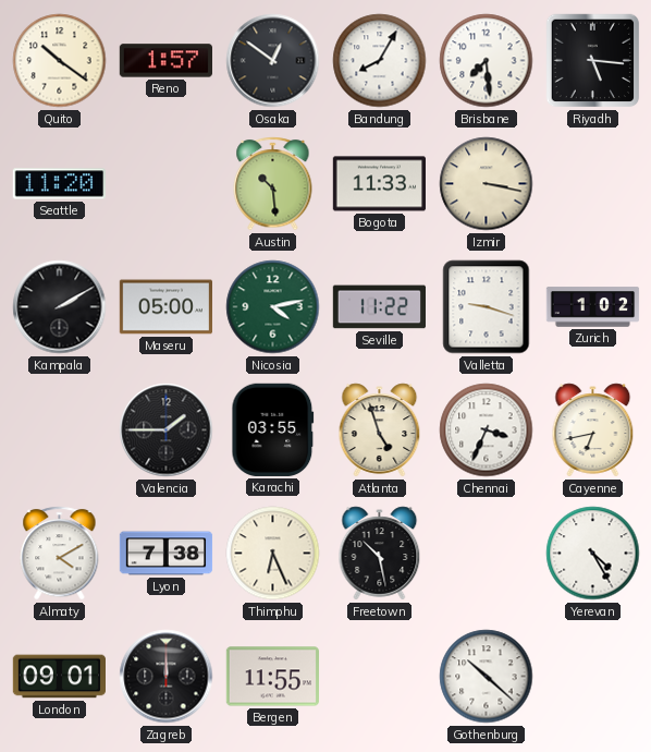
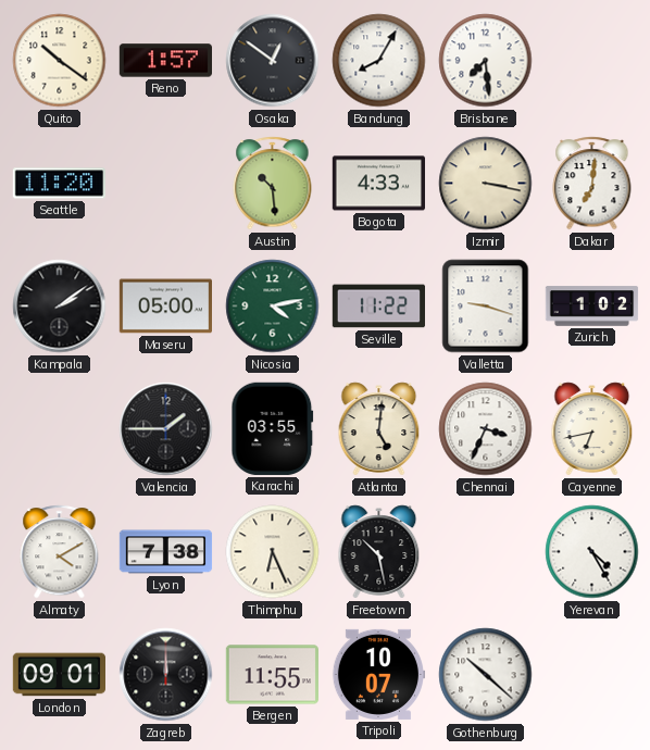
Riyadh: 5:16 -> none (593, 61)
Bogota: 11:33 -> 4:33 (378, 184)
Dakar: none -> 7:01 (592, 184)
Kampala: 2:10 -> 2:09 (60, 307)
Atlanta: 4:57 -> 5:01 (379, 429)
Tripoli: none -> 10:07 (377, 674)
